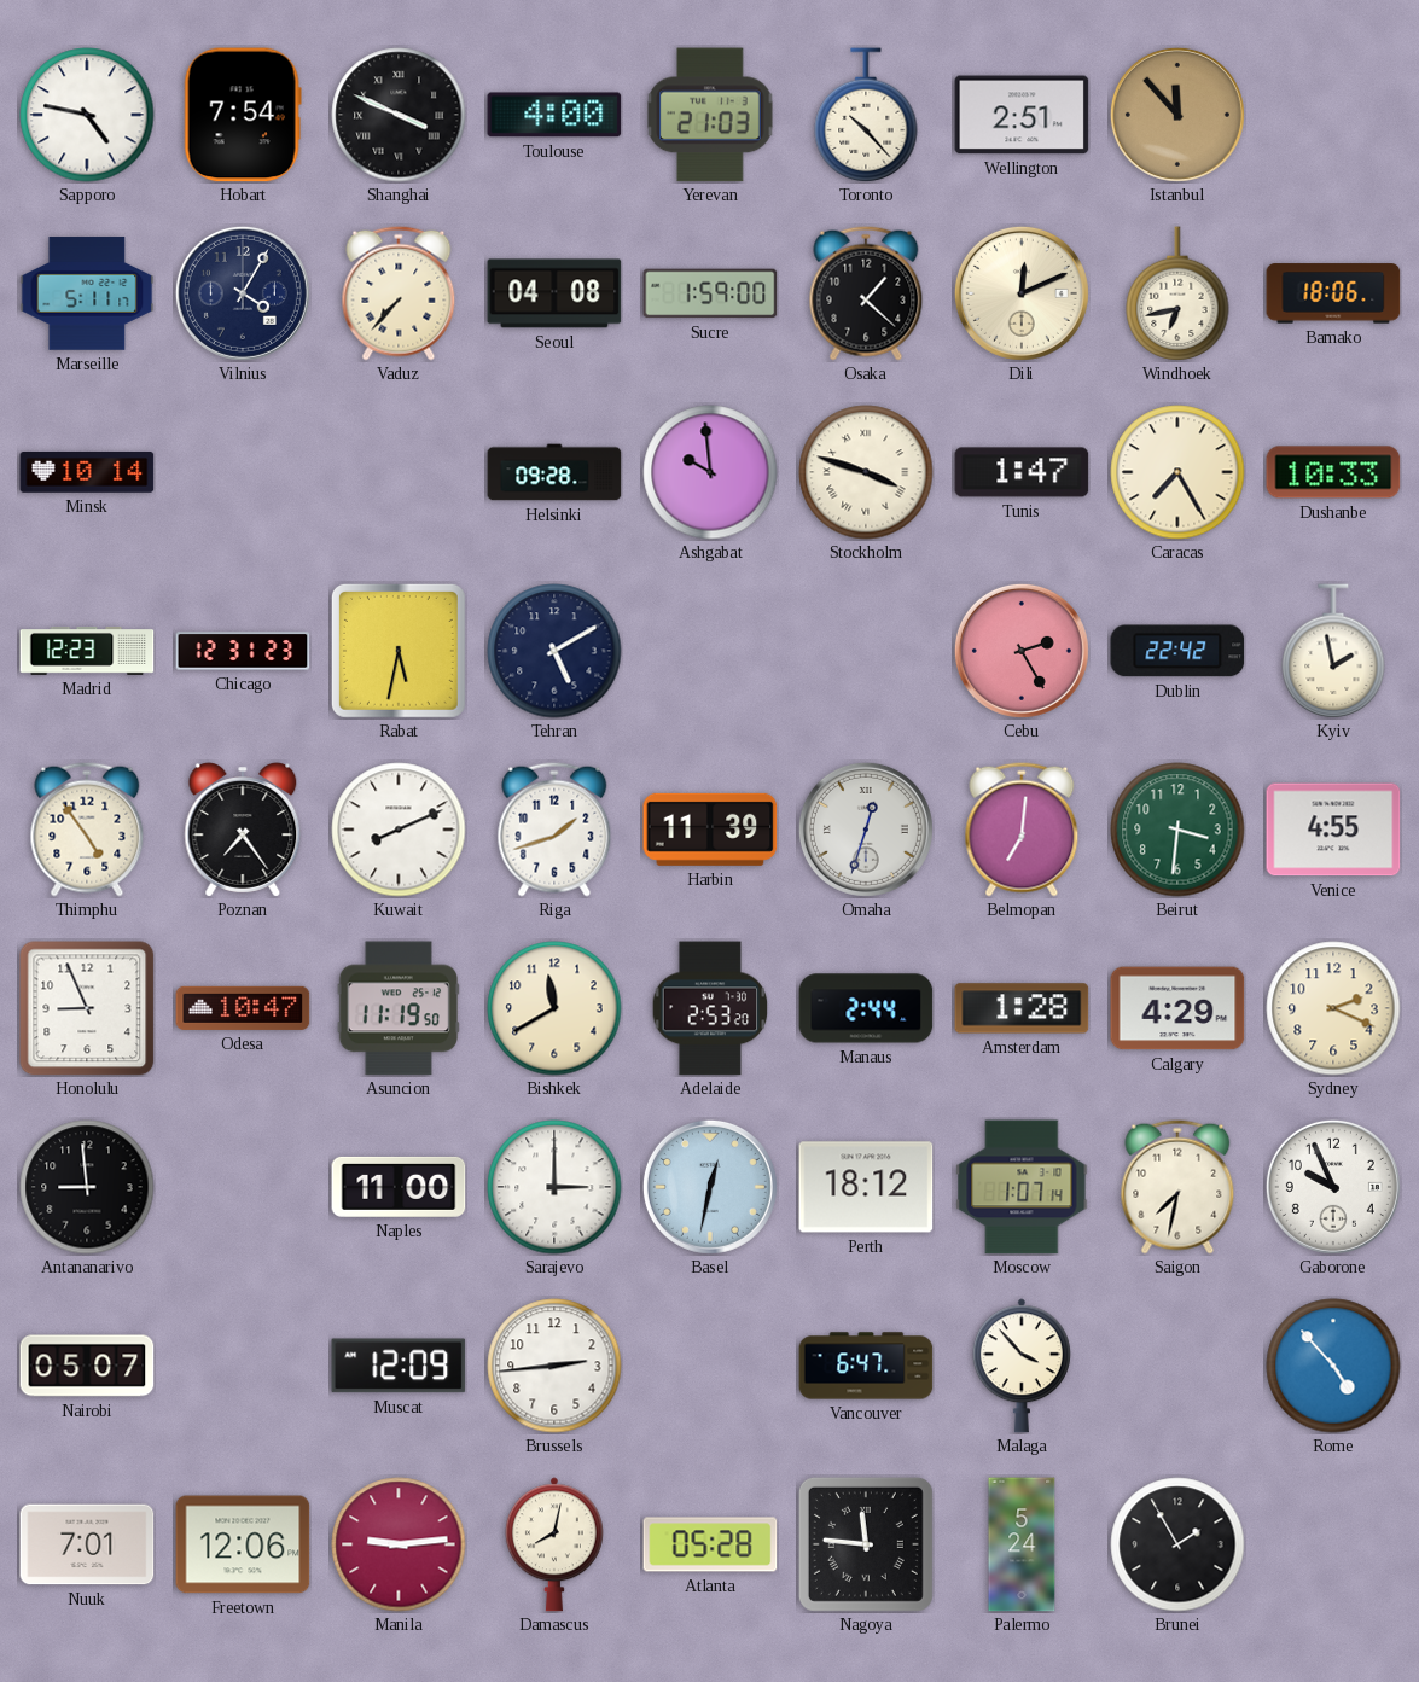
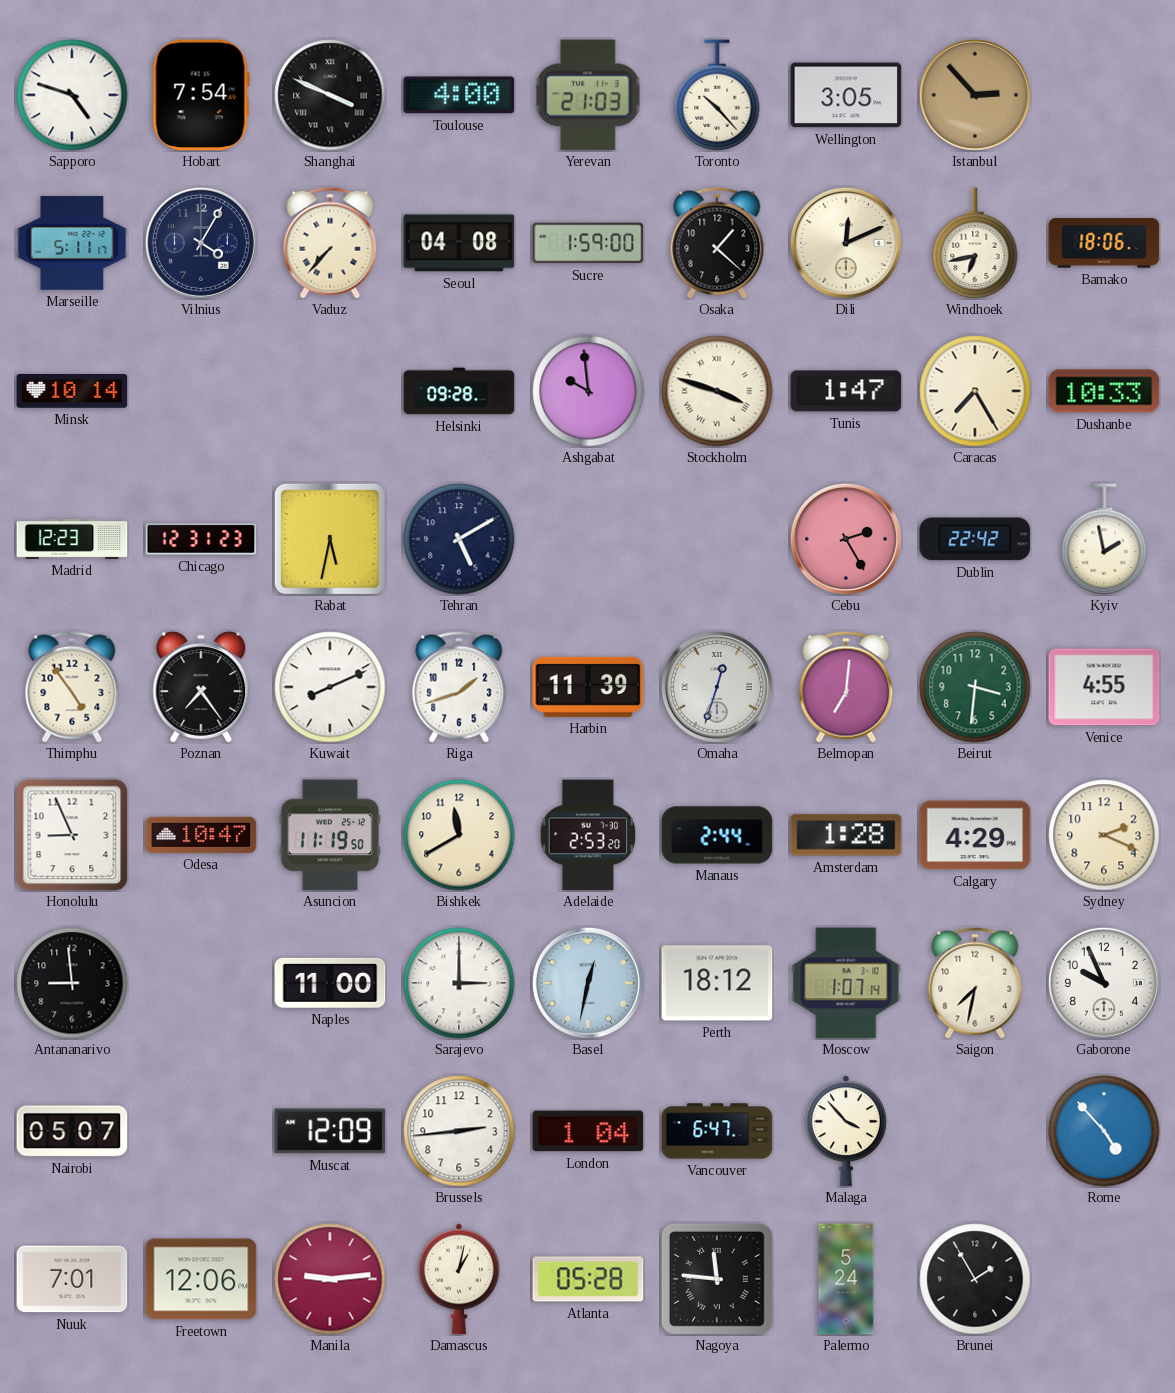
Sapporo: 4:47 -> 4:48 (72, 95)
Wellington: 2:51 -> 3:05 (846, 95)
Istanbul: 11:53 -> 2:53 (975, 95)
London: none -> 1:04 (588, 1131)
Damascus: 8:02 -> 1:02 (459, 1279)
